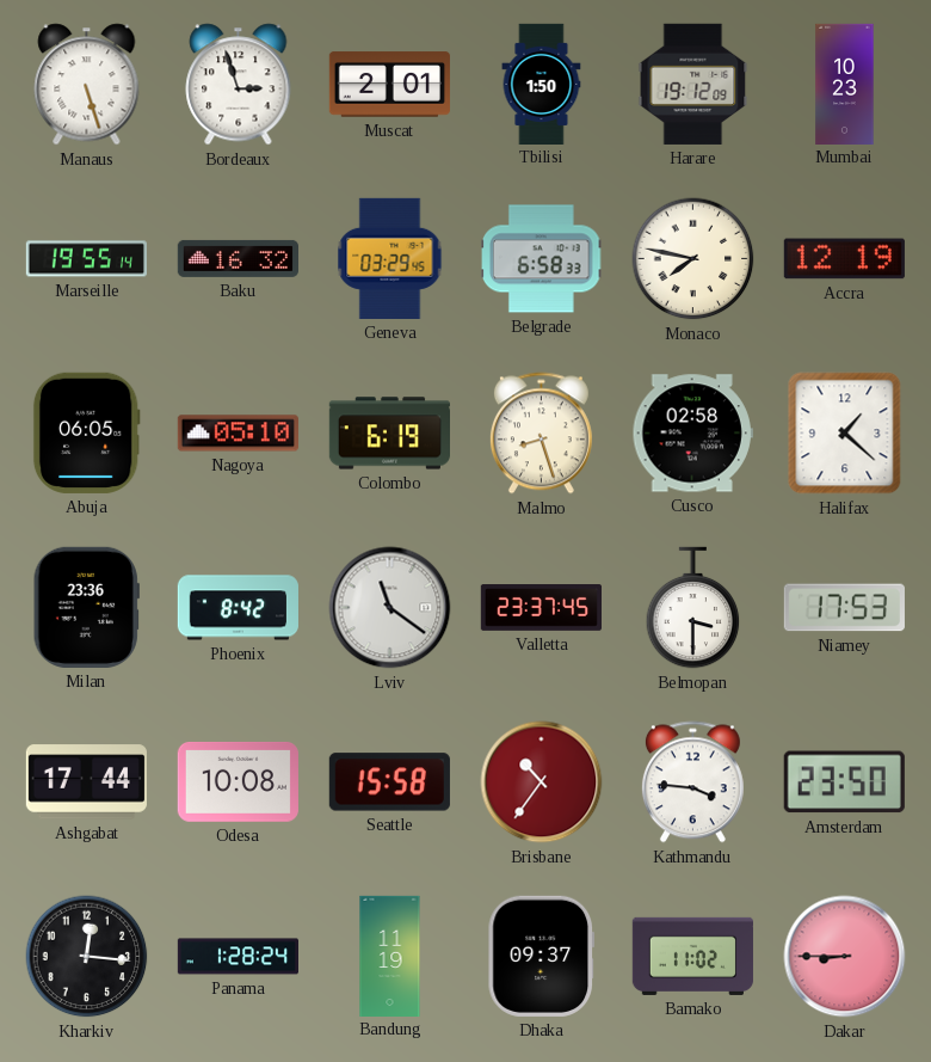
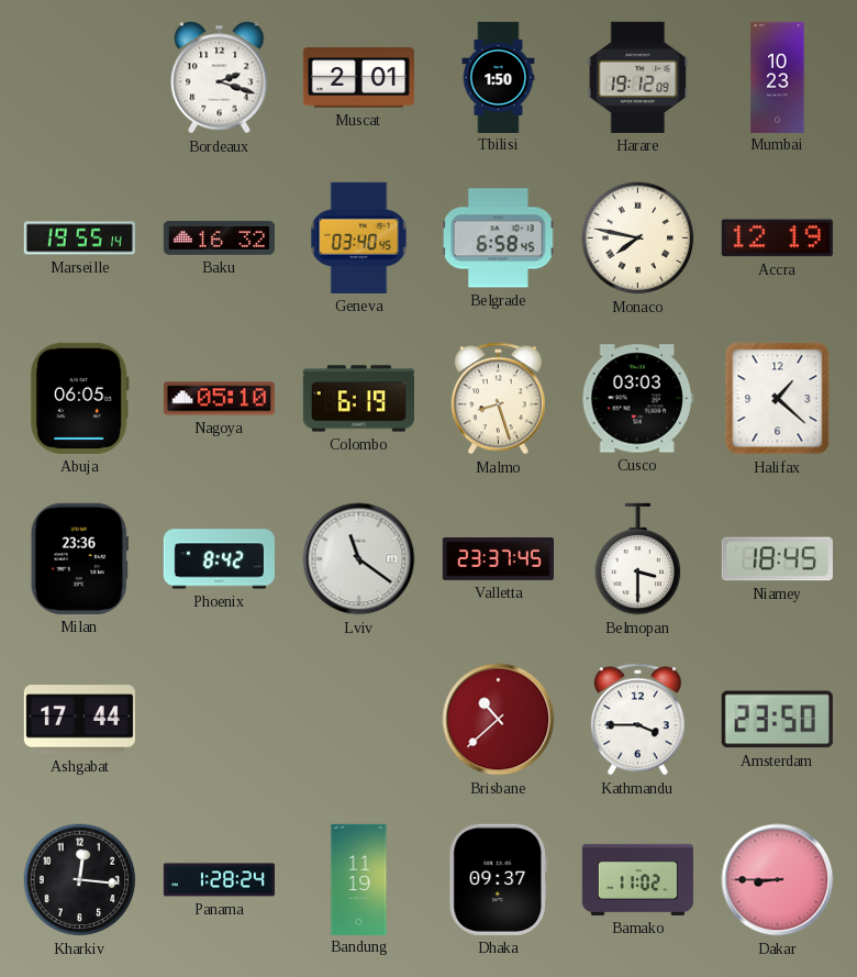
Manaus: 5:27 -> none (87, 85)
Bordeaux: 2:57 -> 2:18 (220, 78)
Geneva: 03:29 -> 03:40 (359, 237)
Belgrade: 6:58:33 -> 6:58:45 (499, 238)
Cusco: 02:58 -> 03:03 (637, 399)
Niamey: 17:53 -> 18:45 (777, 559)
Odesa: 10:08 -> none (238, 782)
Seattle: 15:58 -> none (389, 782)
Brisbane: 10:36 -> 10:38 (499, 720)
Kathmandu: 3:46 -> 3:45 (637, 720)
